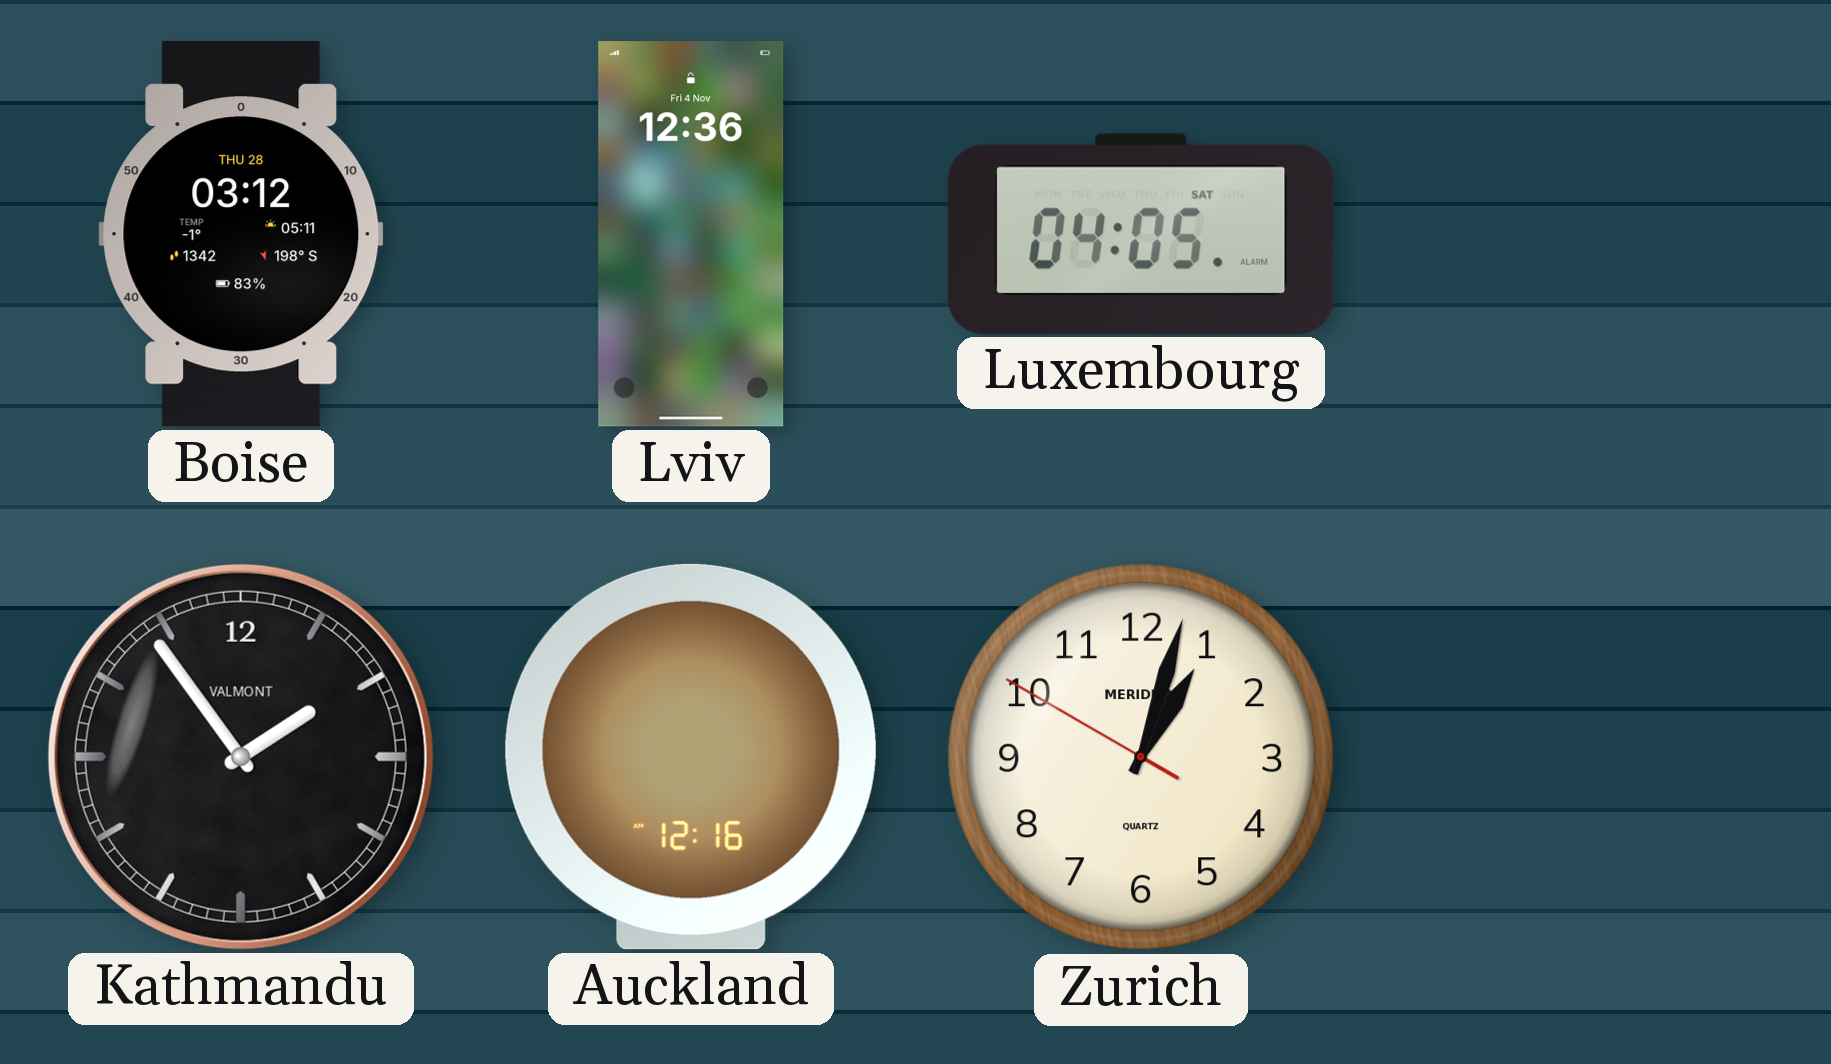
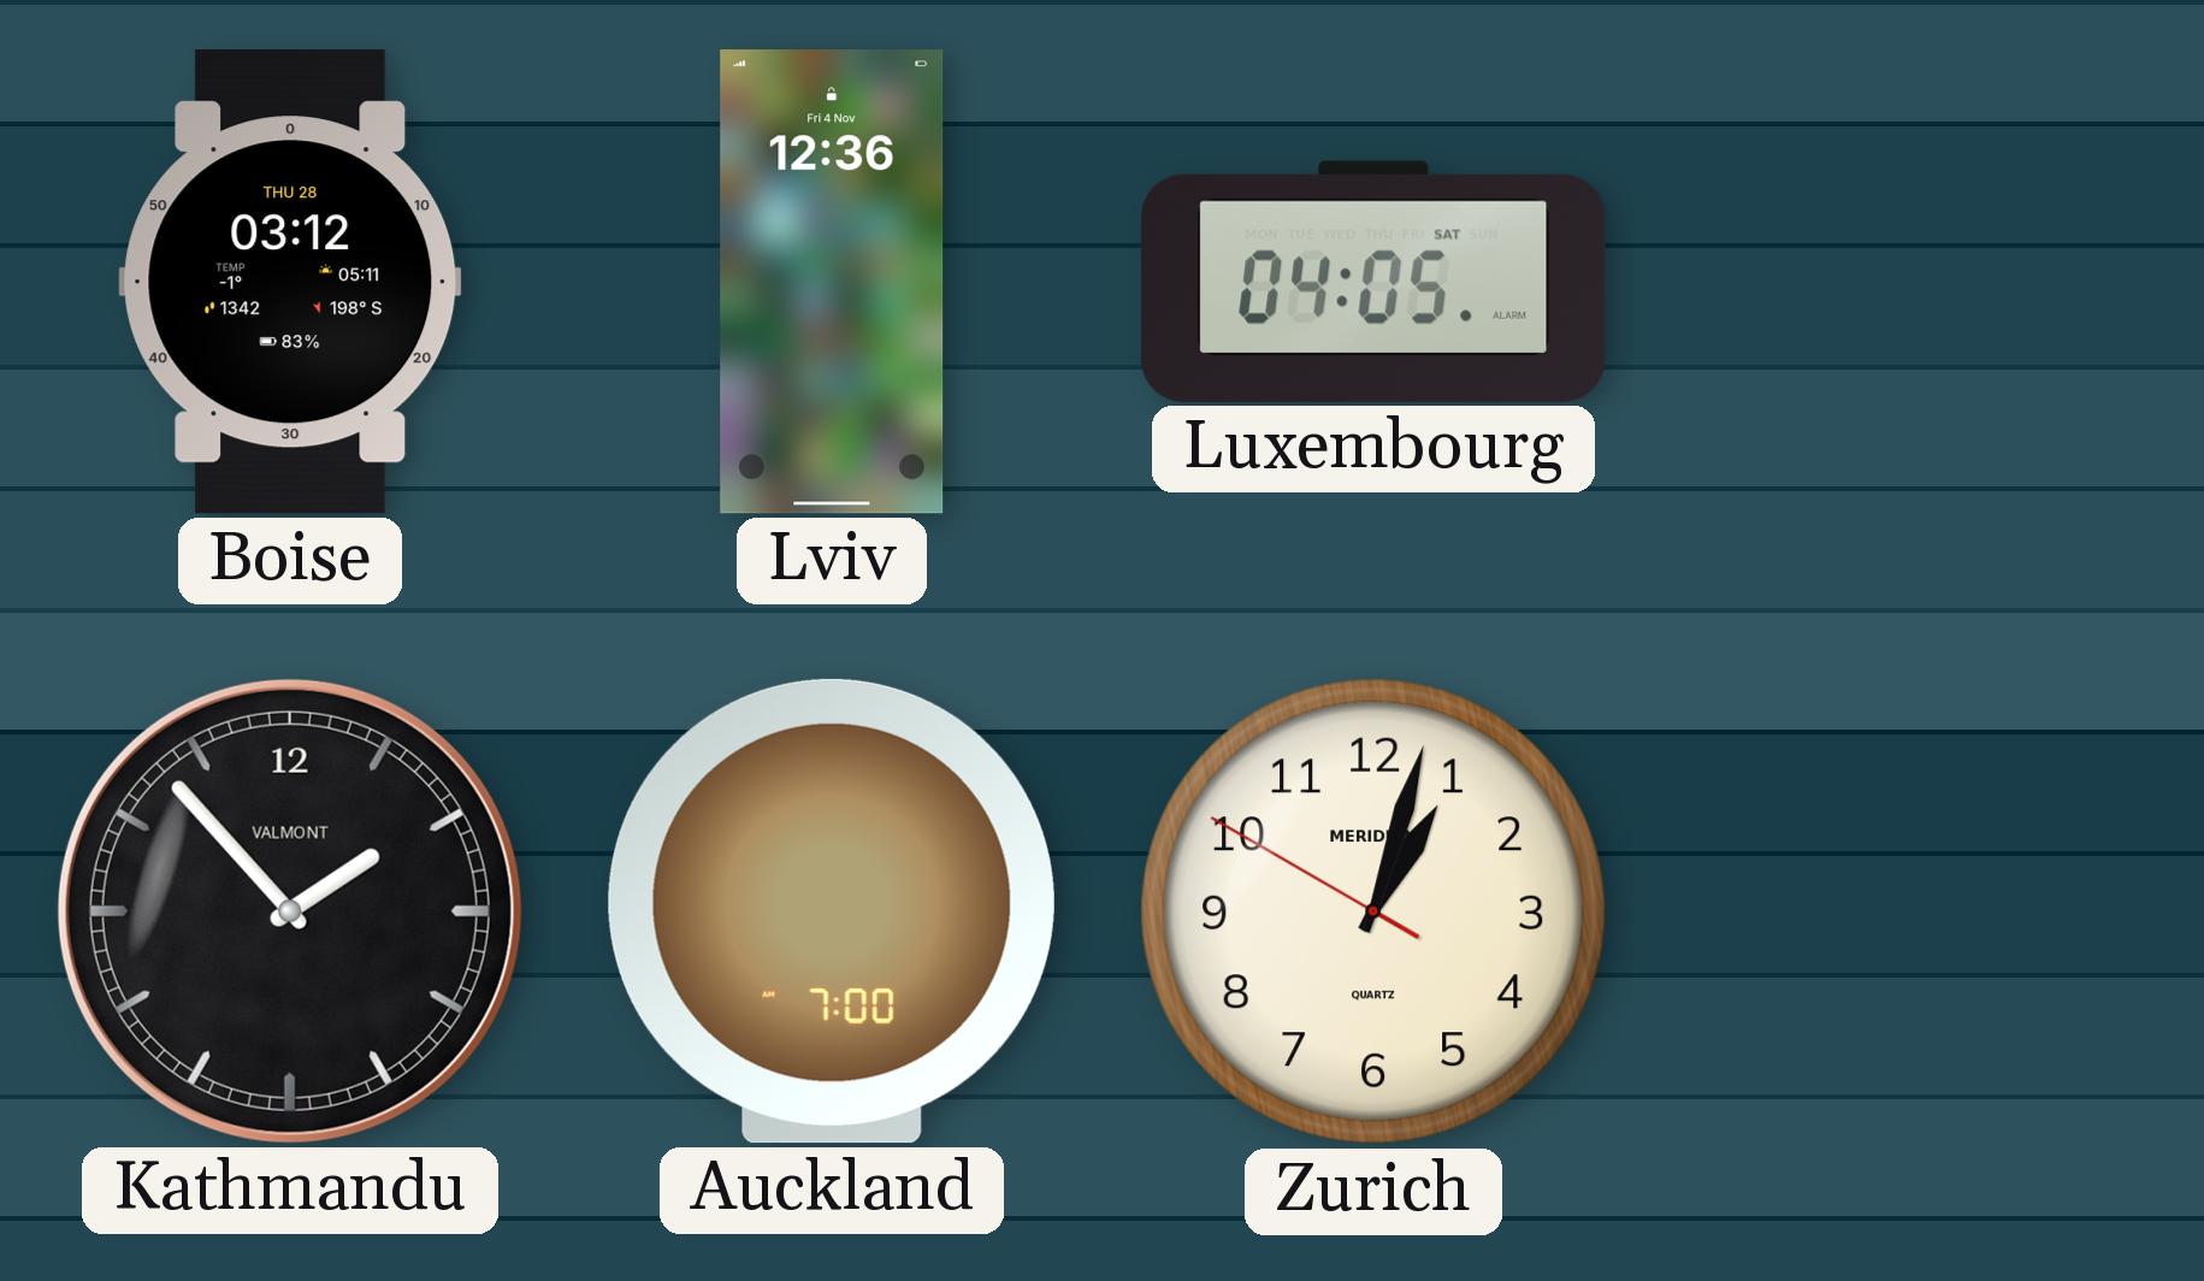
Kathmandu: 1:54 -> 1:53 (290, 911)
Auckland: 12:16 -> 7:00 (832, 911)
